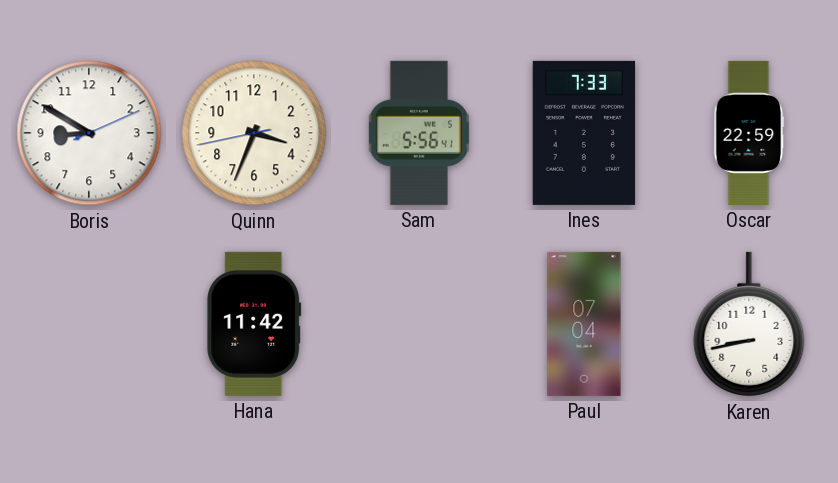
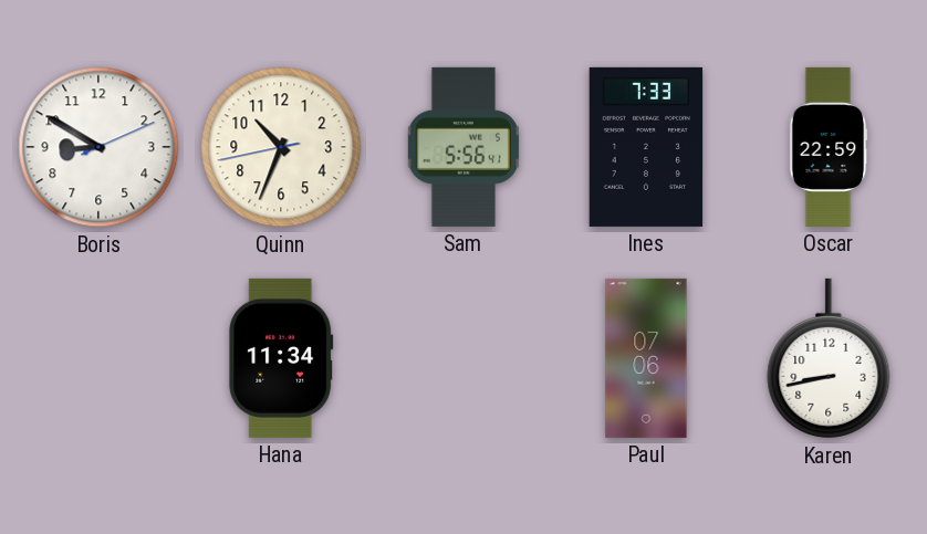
Quinn: 3:33 -> 10:33 (281, 147)
Hana: 11:42 -> 11:34 (281, 358)
Paul: 07:04 -> 07:06 (646, 358)
